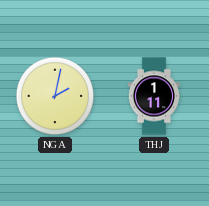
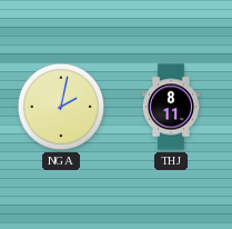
THJ: 1:11 -> 8:11 (170, 107)
